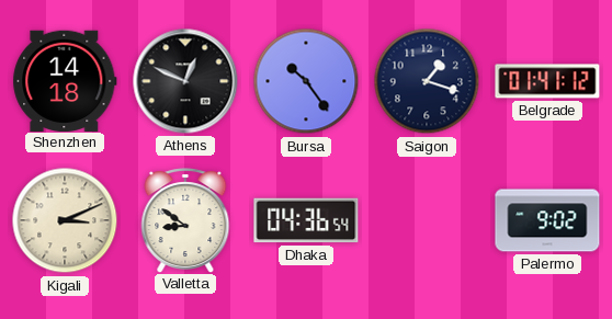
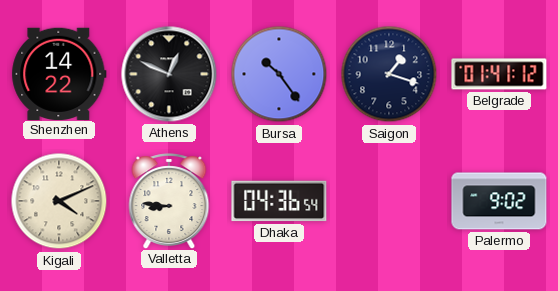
Shenzhen: 14:18 -> 14:22 (59, 73)
Kigali: 3:11 -> 4:11 (59, 201)
Valletta: 8:51 -> 8:46 (169, 201)
